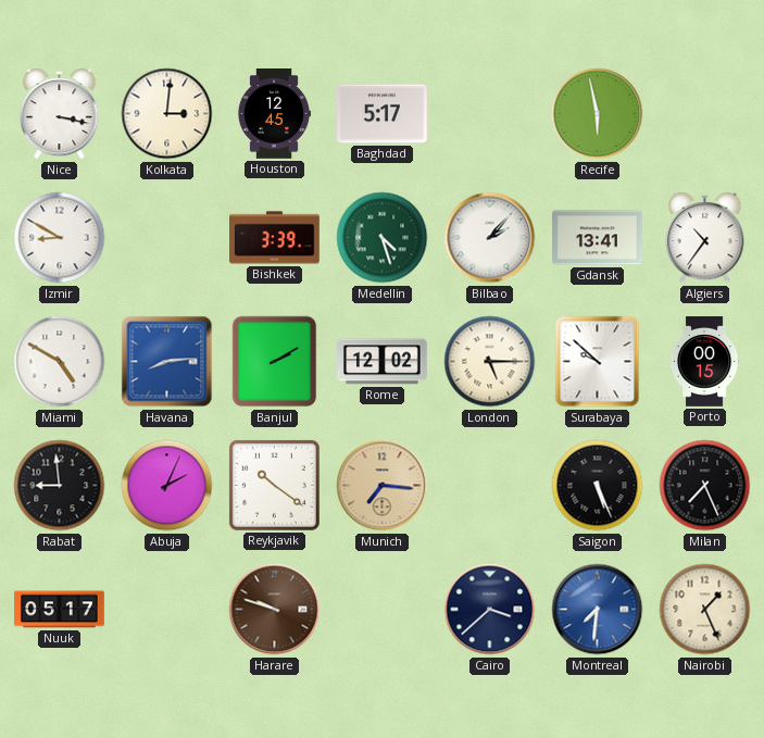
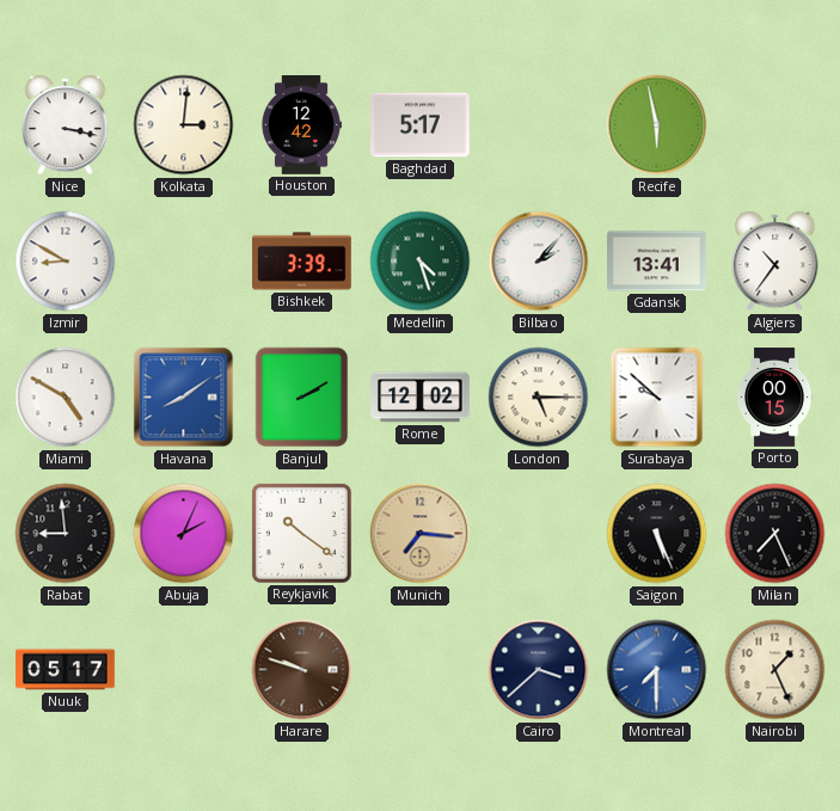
Houston: 12:45 -> 12:42 (301, 125)
Havana: 8:14 -> 8:09 (184, 398)
Montreal: 7:31 -> 7:30 (657, 670)
